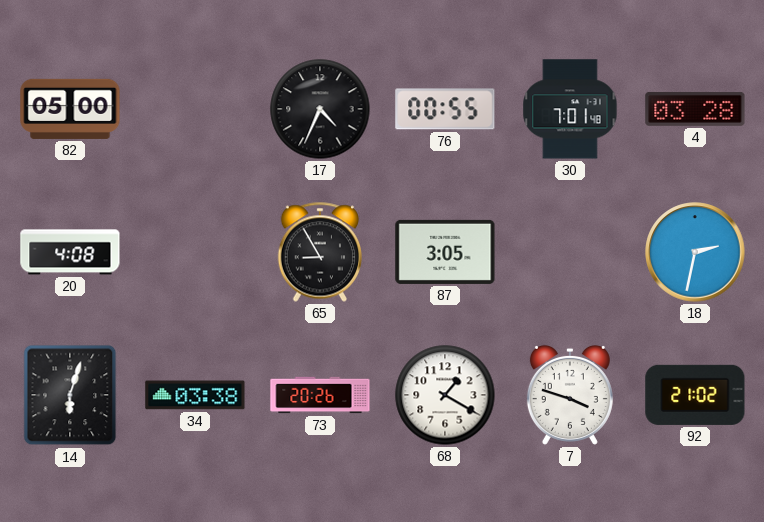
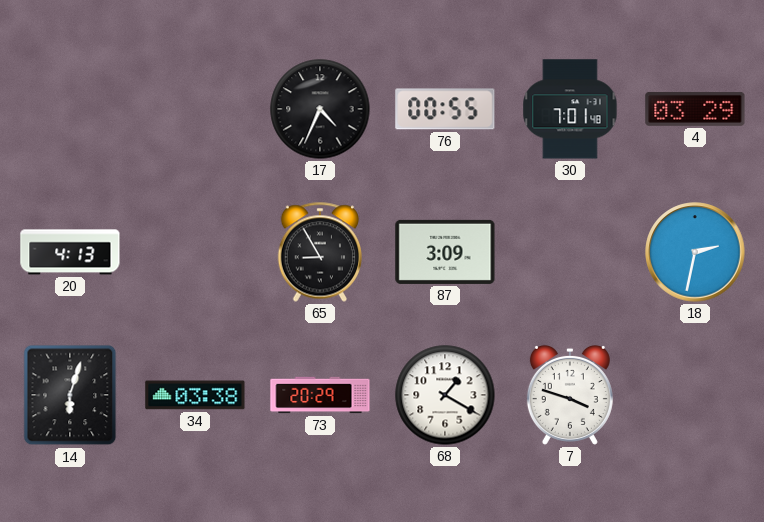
82: 05:00 -> none (70, 109)
4: 03:28 -> 03:29 (695, 109)
20: 4:08 -> 4:13 (70, 252)
87: 3:05 -> 3:09 (445, 252)
73: 20:26 -> 20:29 (320, 395)
92: 21:02 -> none (695, 395)
